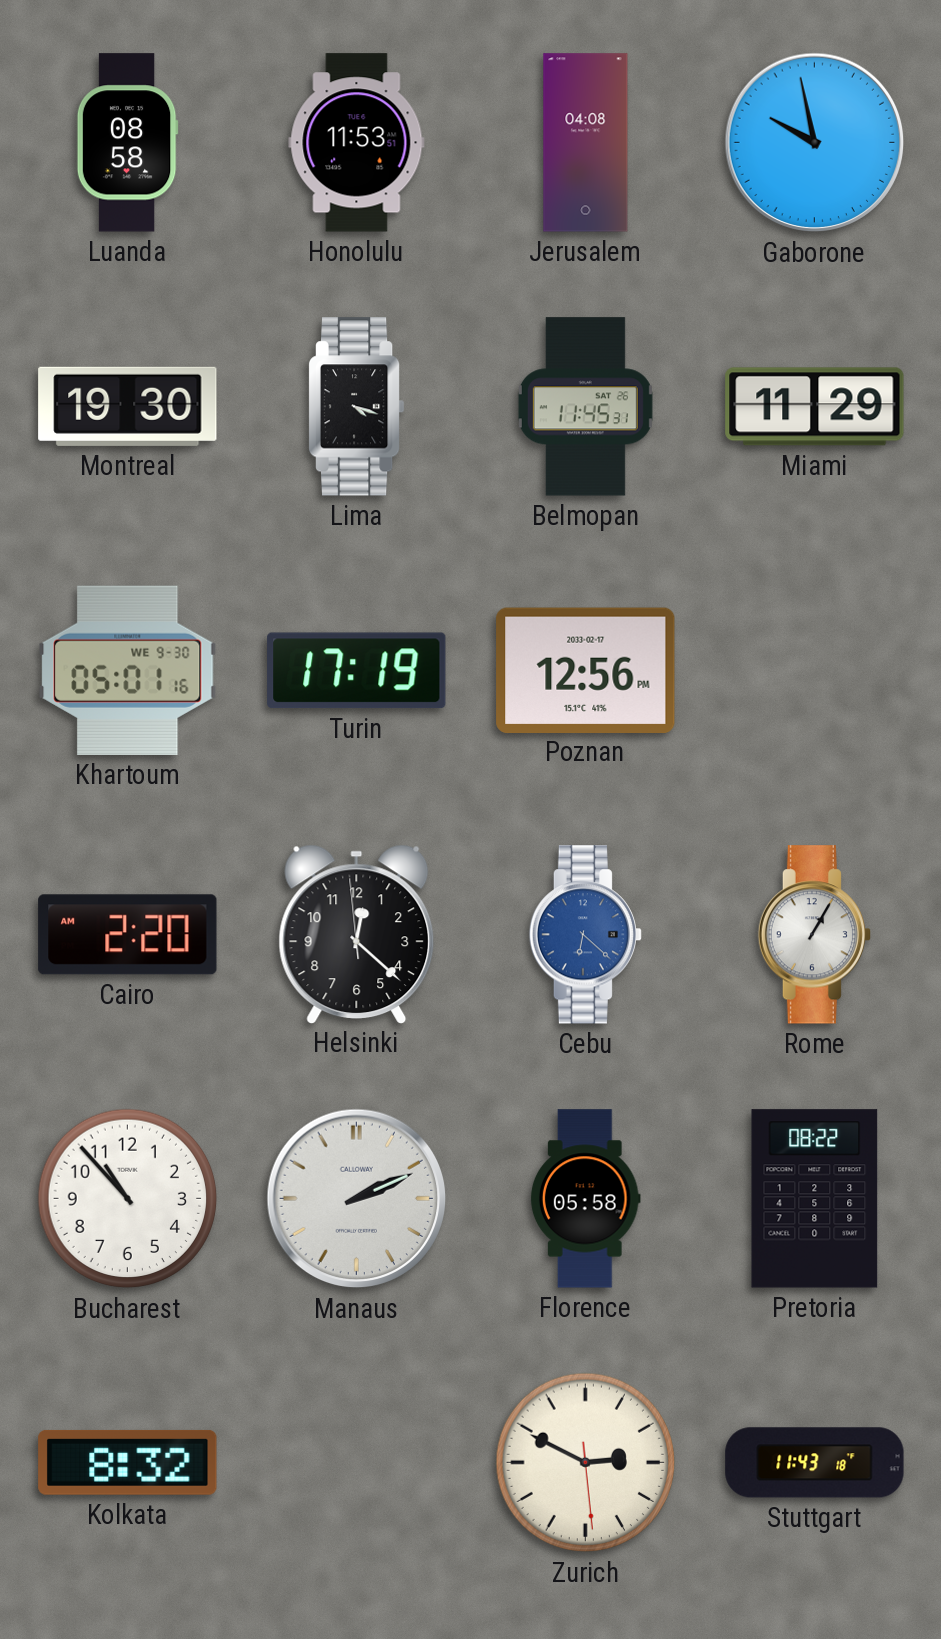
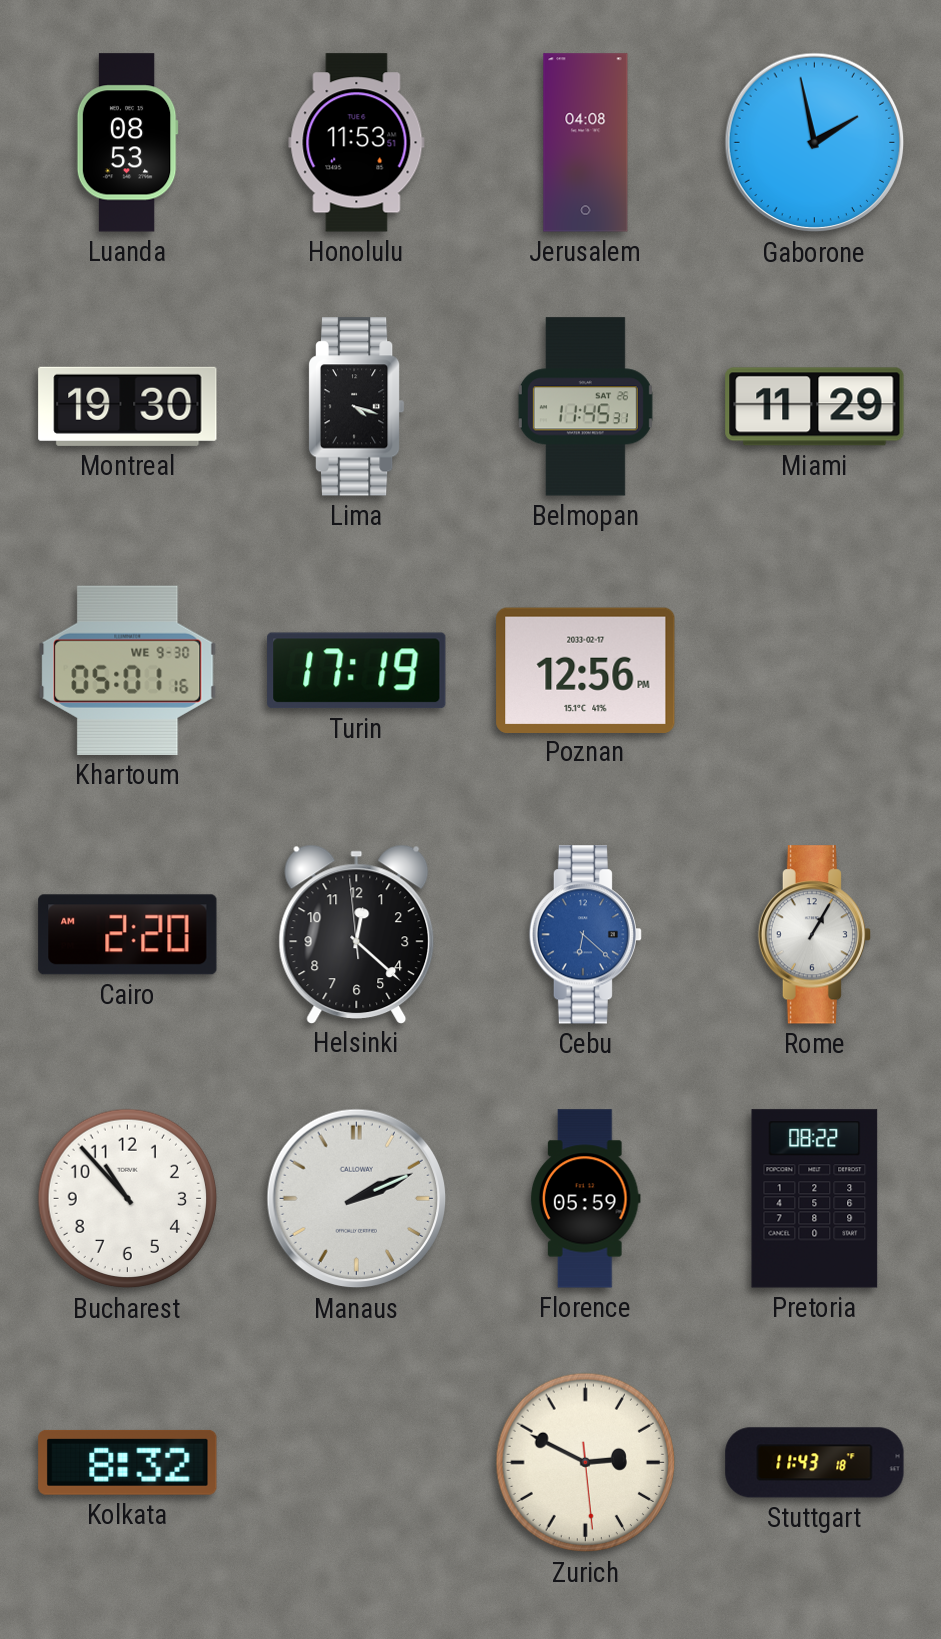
Luanda: 08:58 -> 08:53 (127, 143)
Gaborone: 9:58 -> 1:58 (815, 143)
Florence: 05:58 -> 05:59 (585, 1199)
